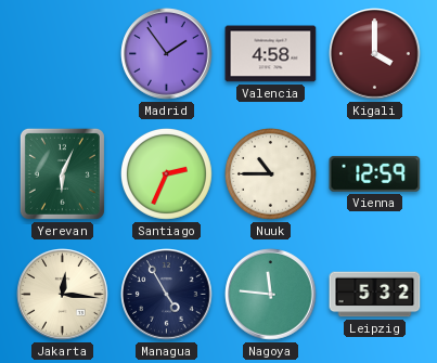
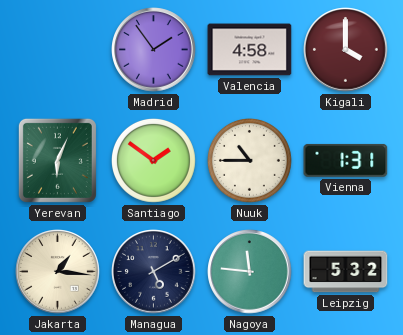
Santiago: 2:34 -> 1:51 (153, 160)
Vienna: 12:59 -> 1:31 (346, 160)
Jakarta: 12:16 -> 1:16 (58, 272)
Managua: 4:55 -> 5:10 (154, 272)
